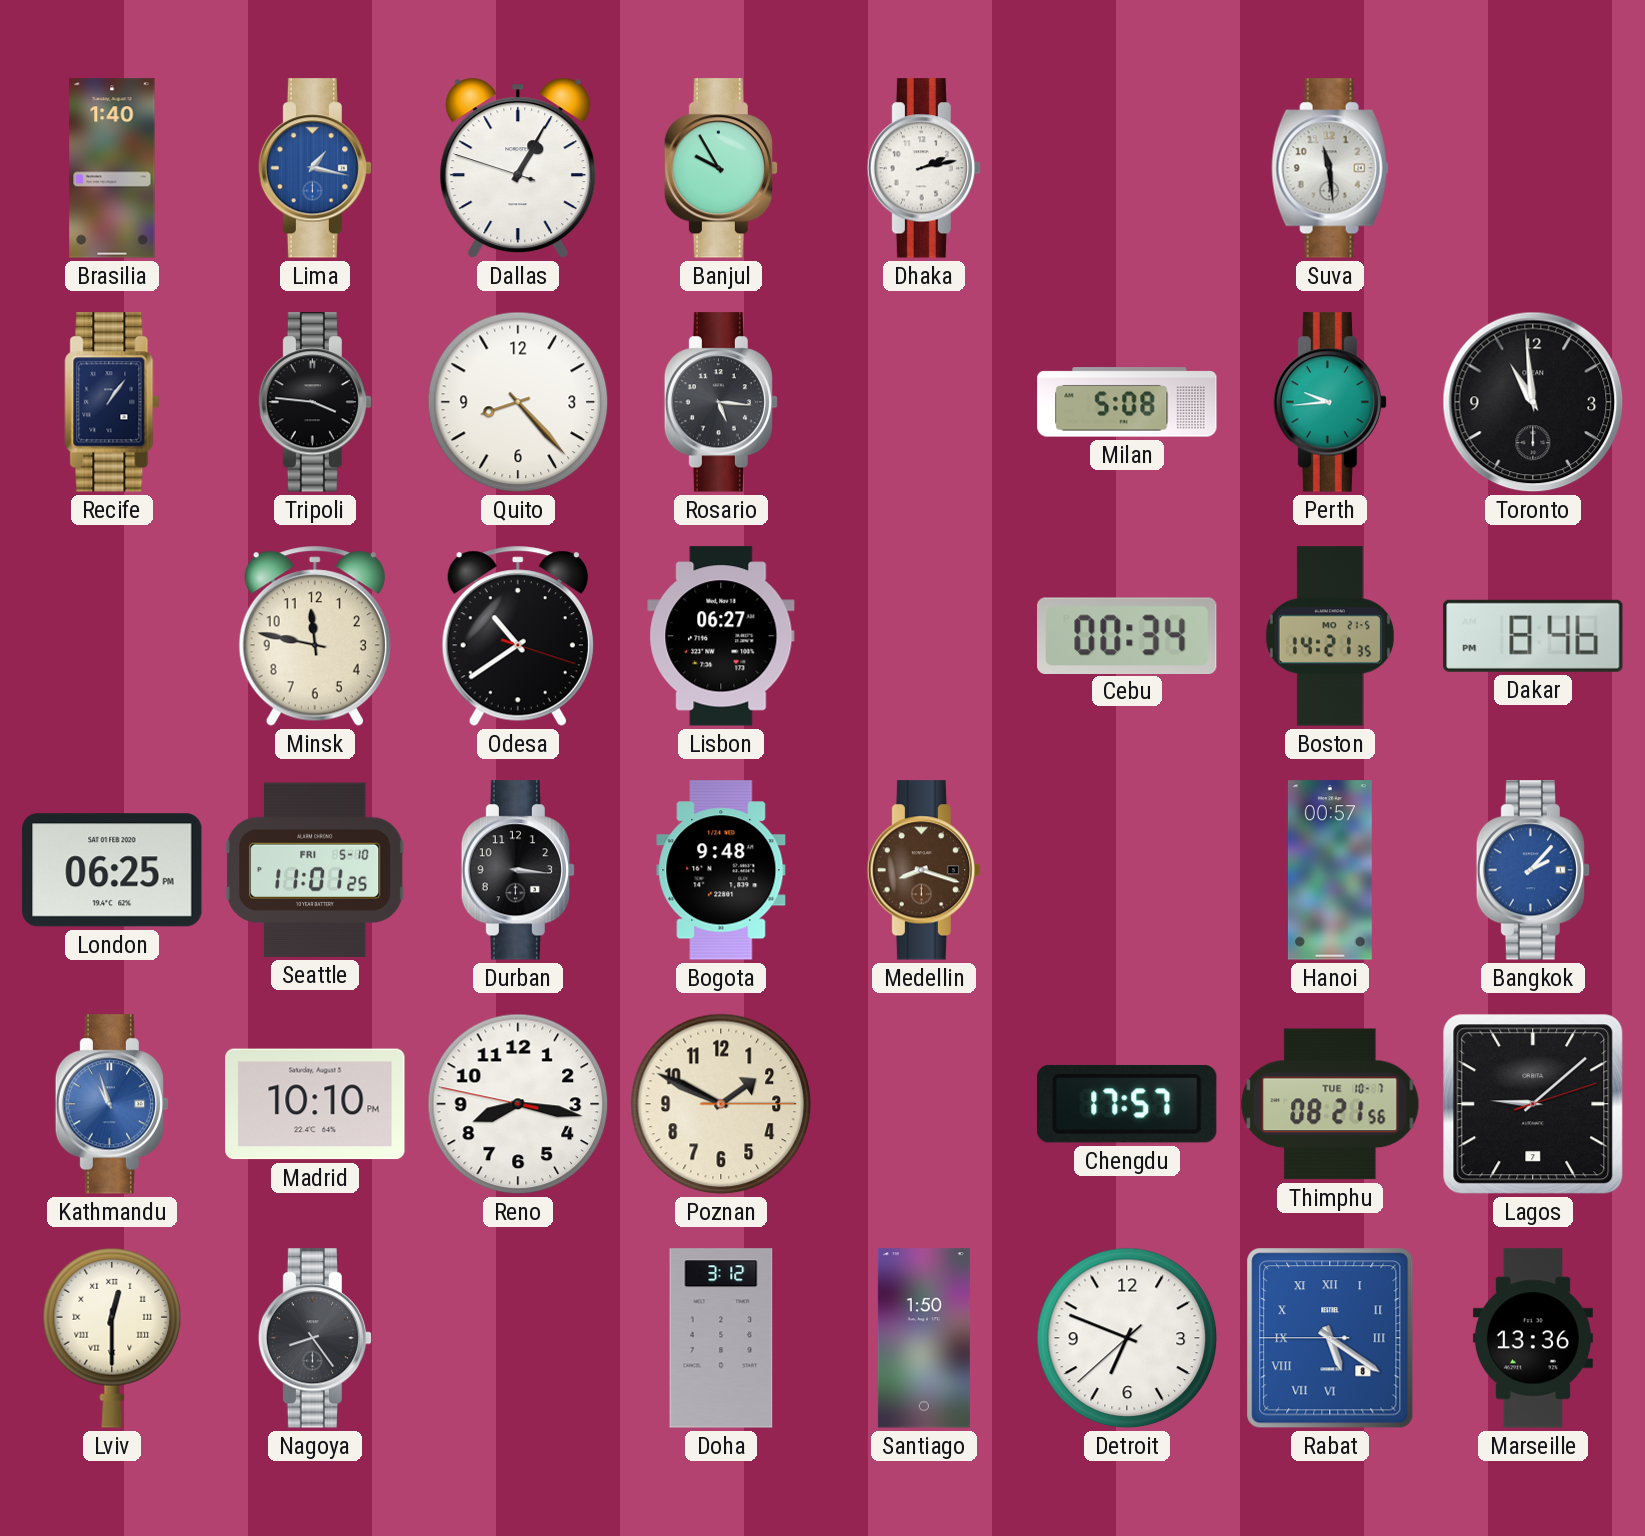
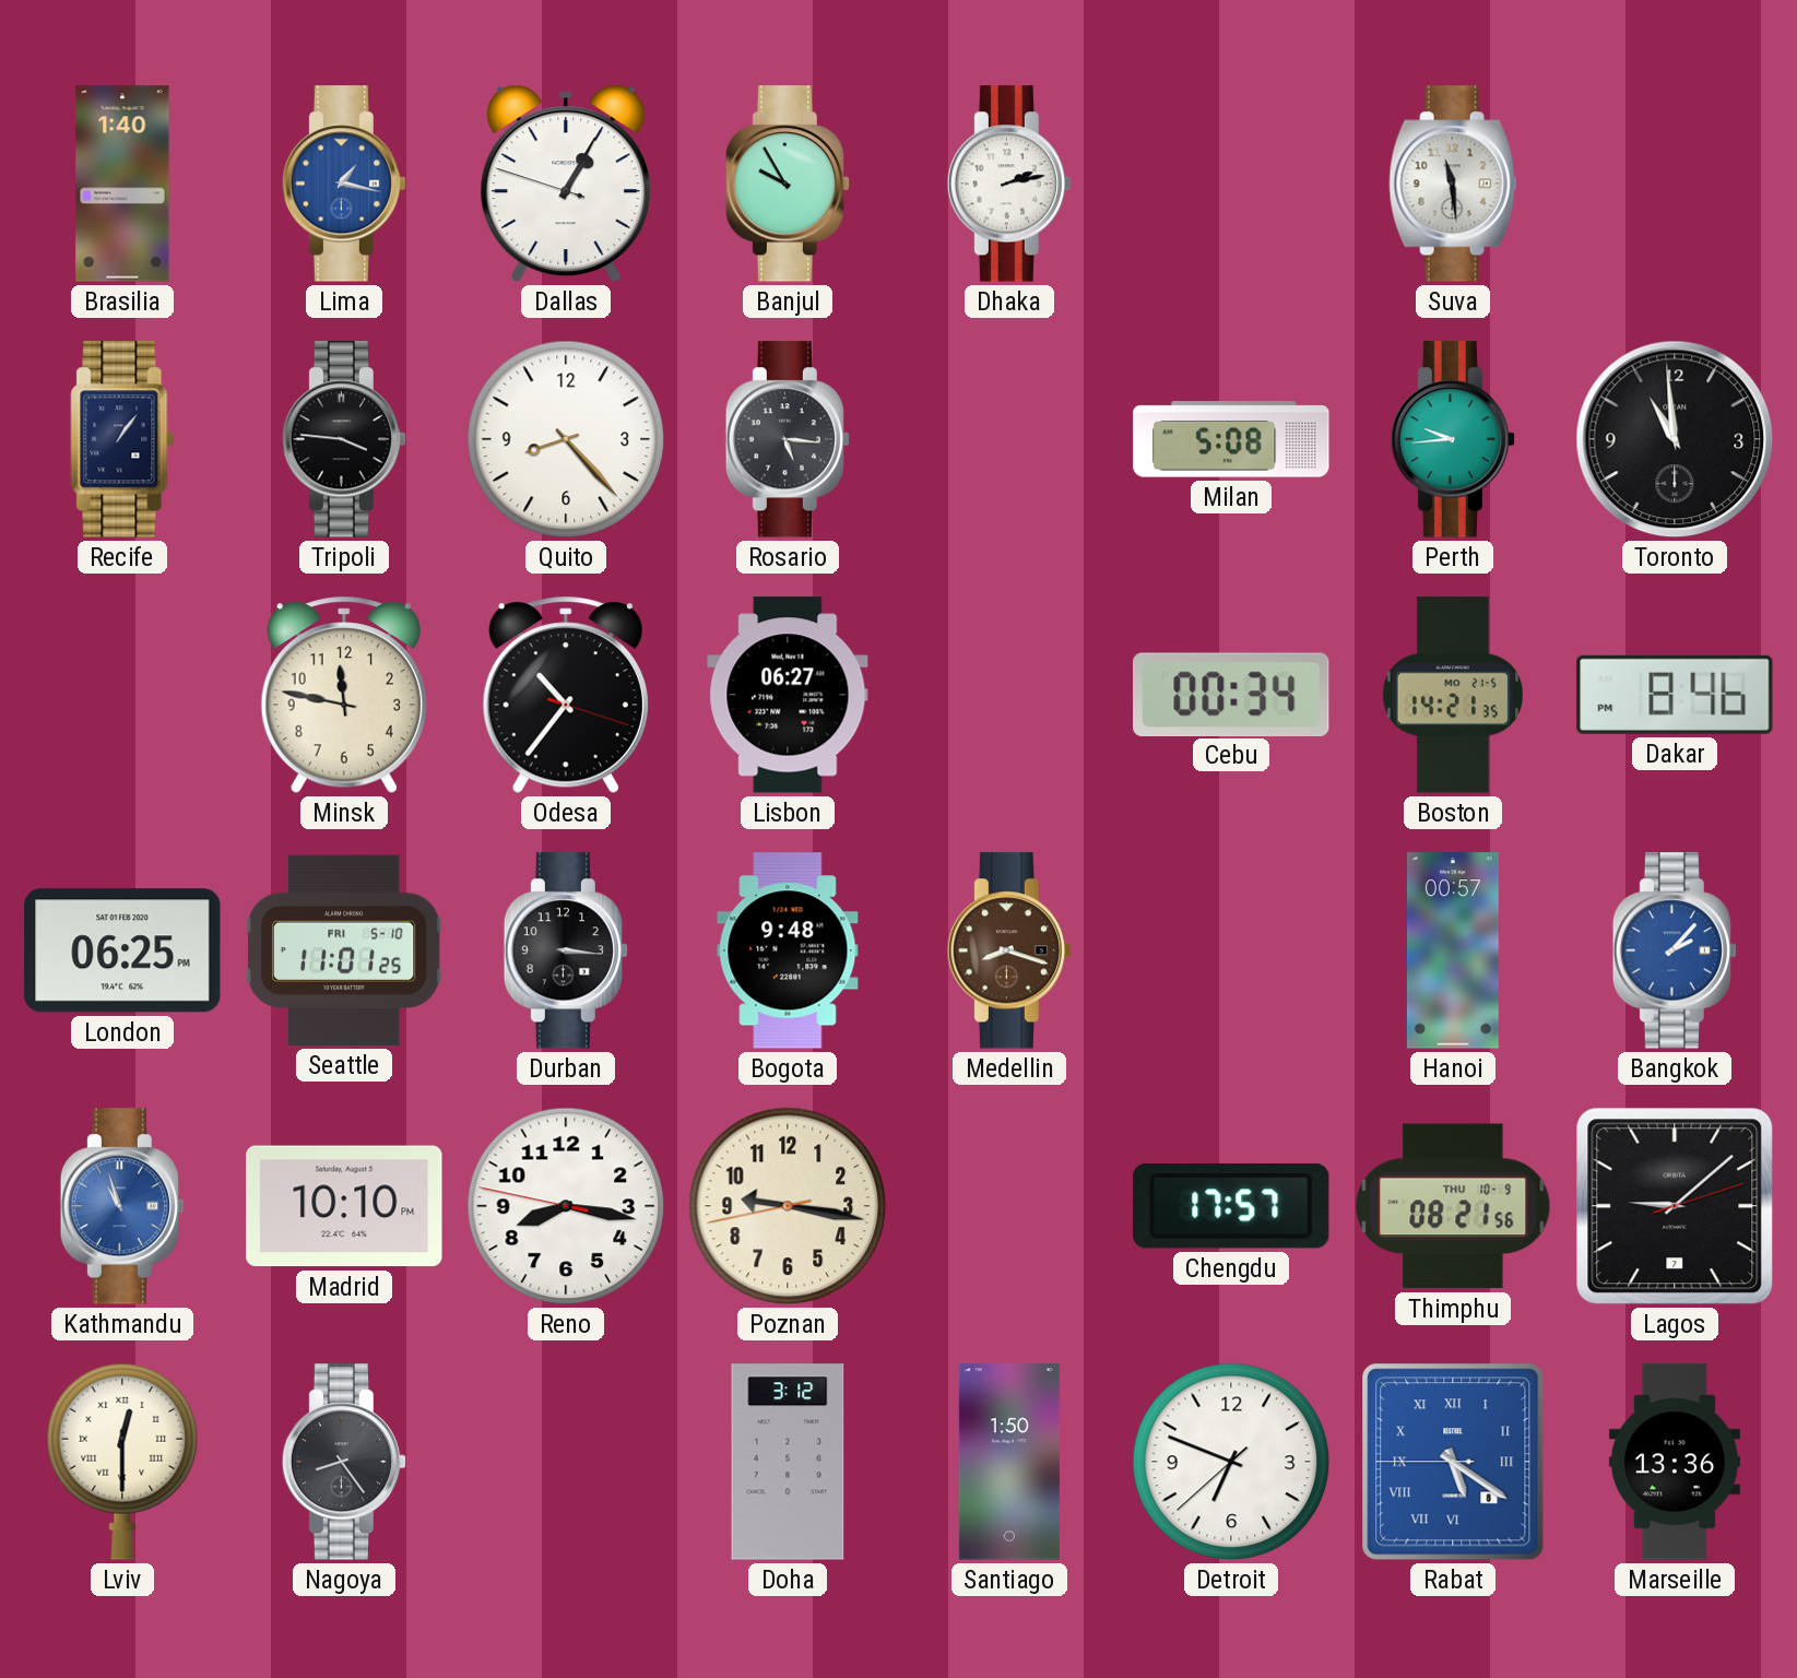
Odesa: 10:39 -> 10:36 (566, 695)
Poznan: 1:49 -> 9:16 (788, 1206)
Thimphu date: TUE 10-7 -> THU 10-9 (1453, 1206)
